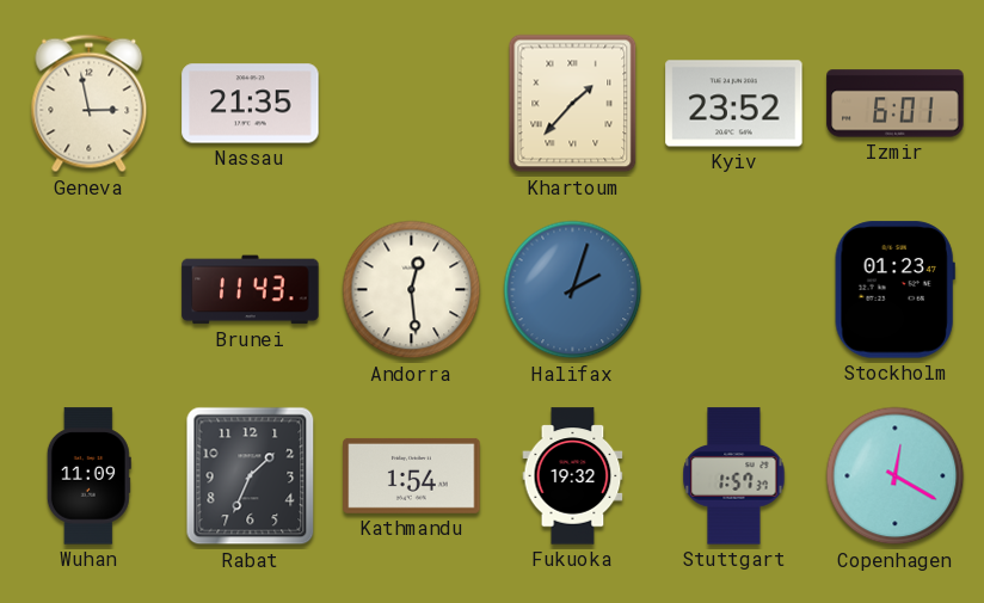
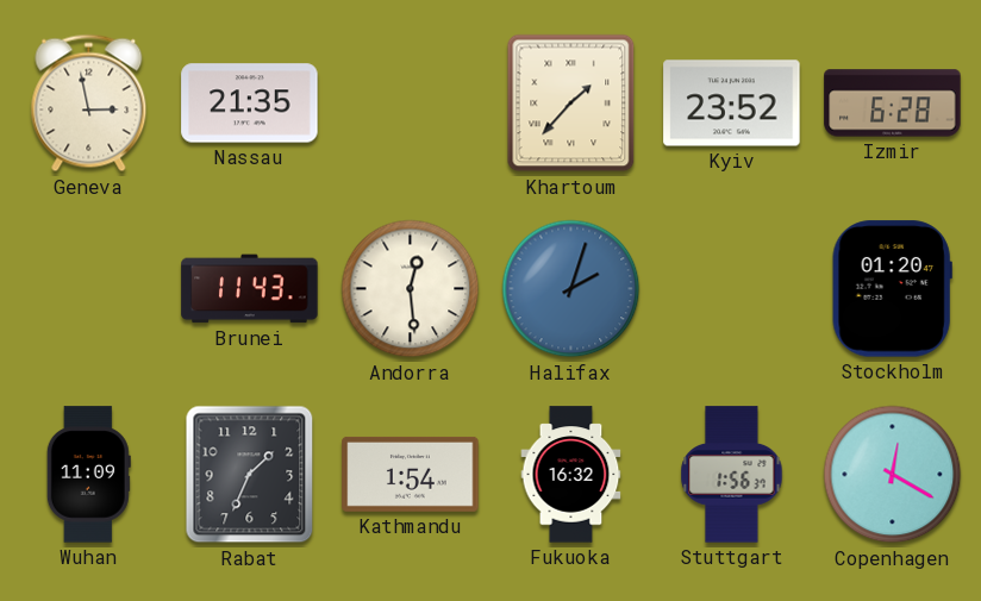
Izmir: 6:01 -> 6:28 (893, 104)
Stockholm: 01:23 -> 01:20 (892, 289)
Fukuoka: 19:32 -> 16:32 (571, 475)
Stuttgart: 1:57 -> 1:56 (732, 475)
